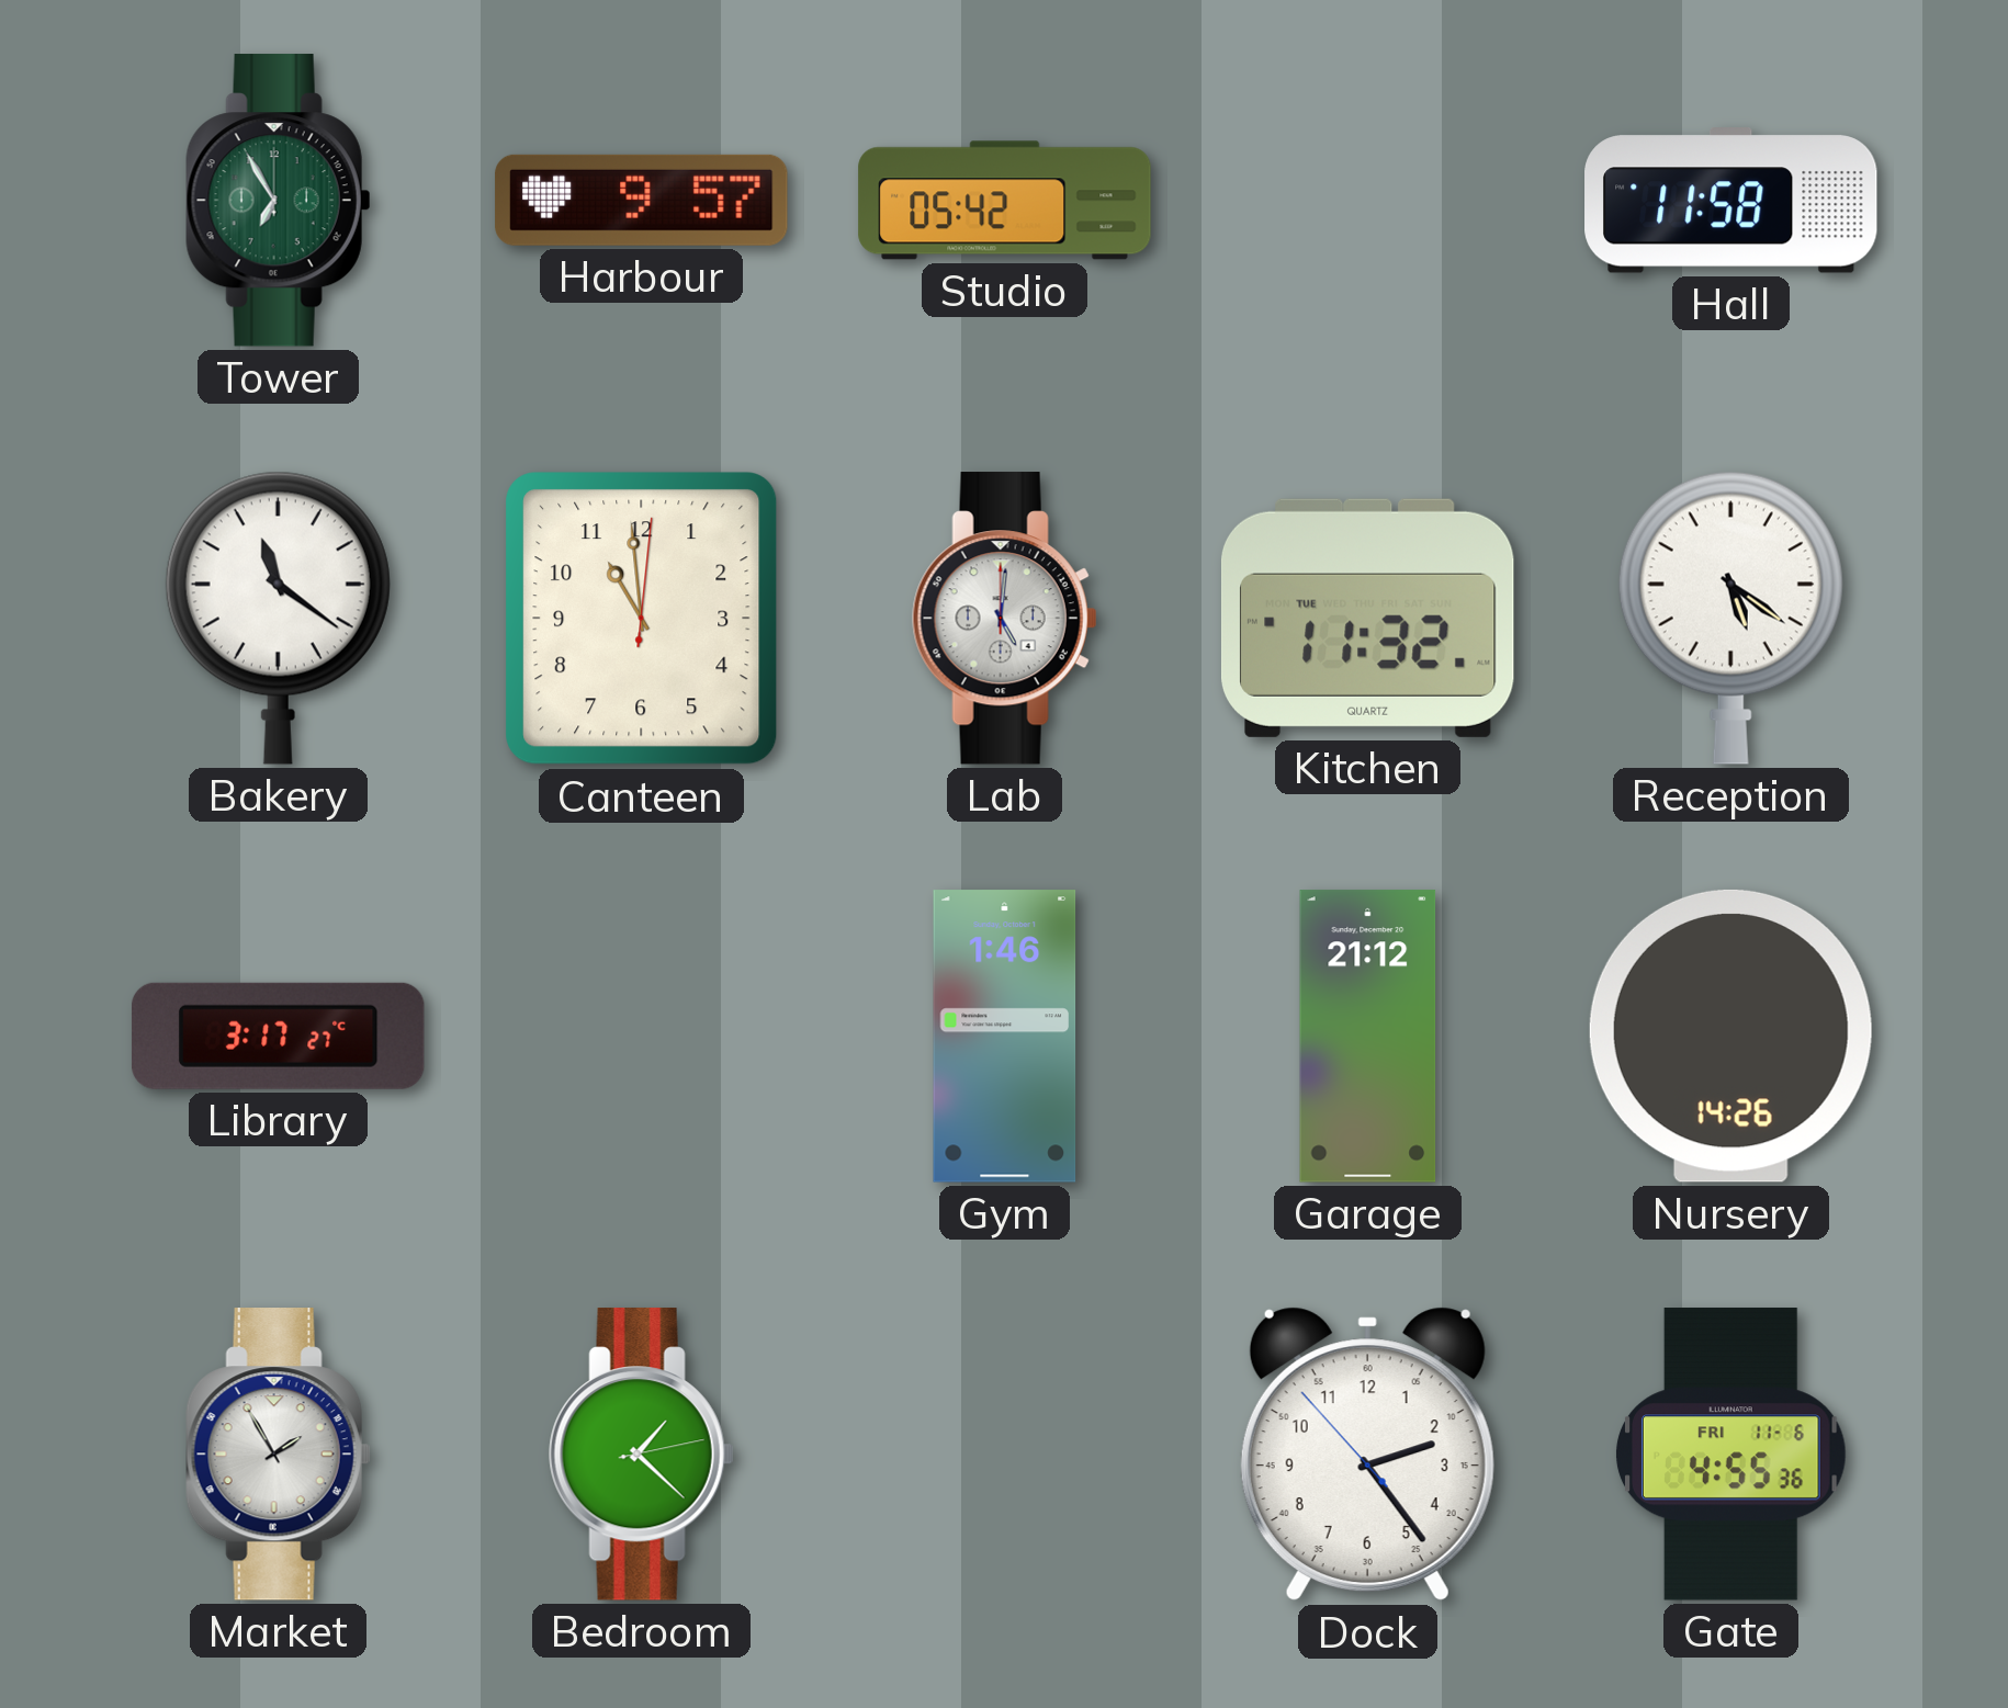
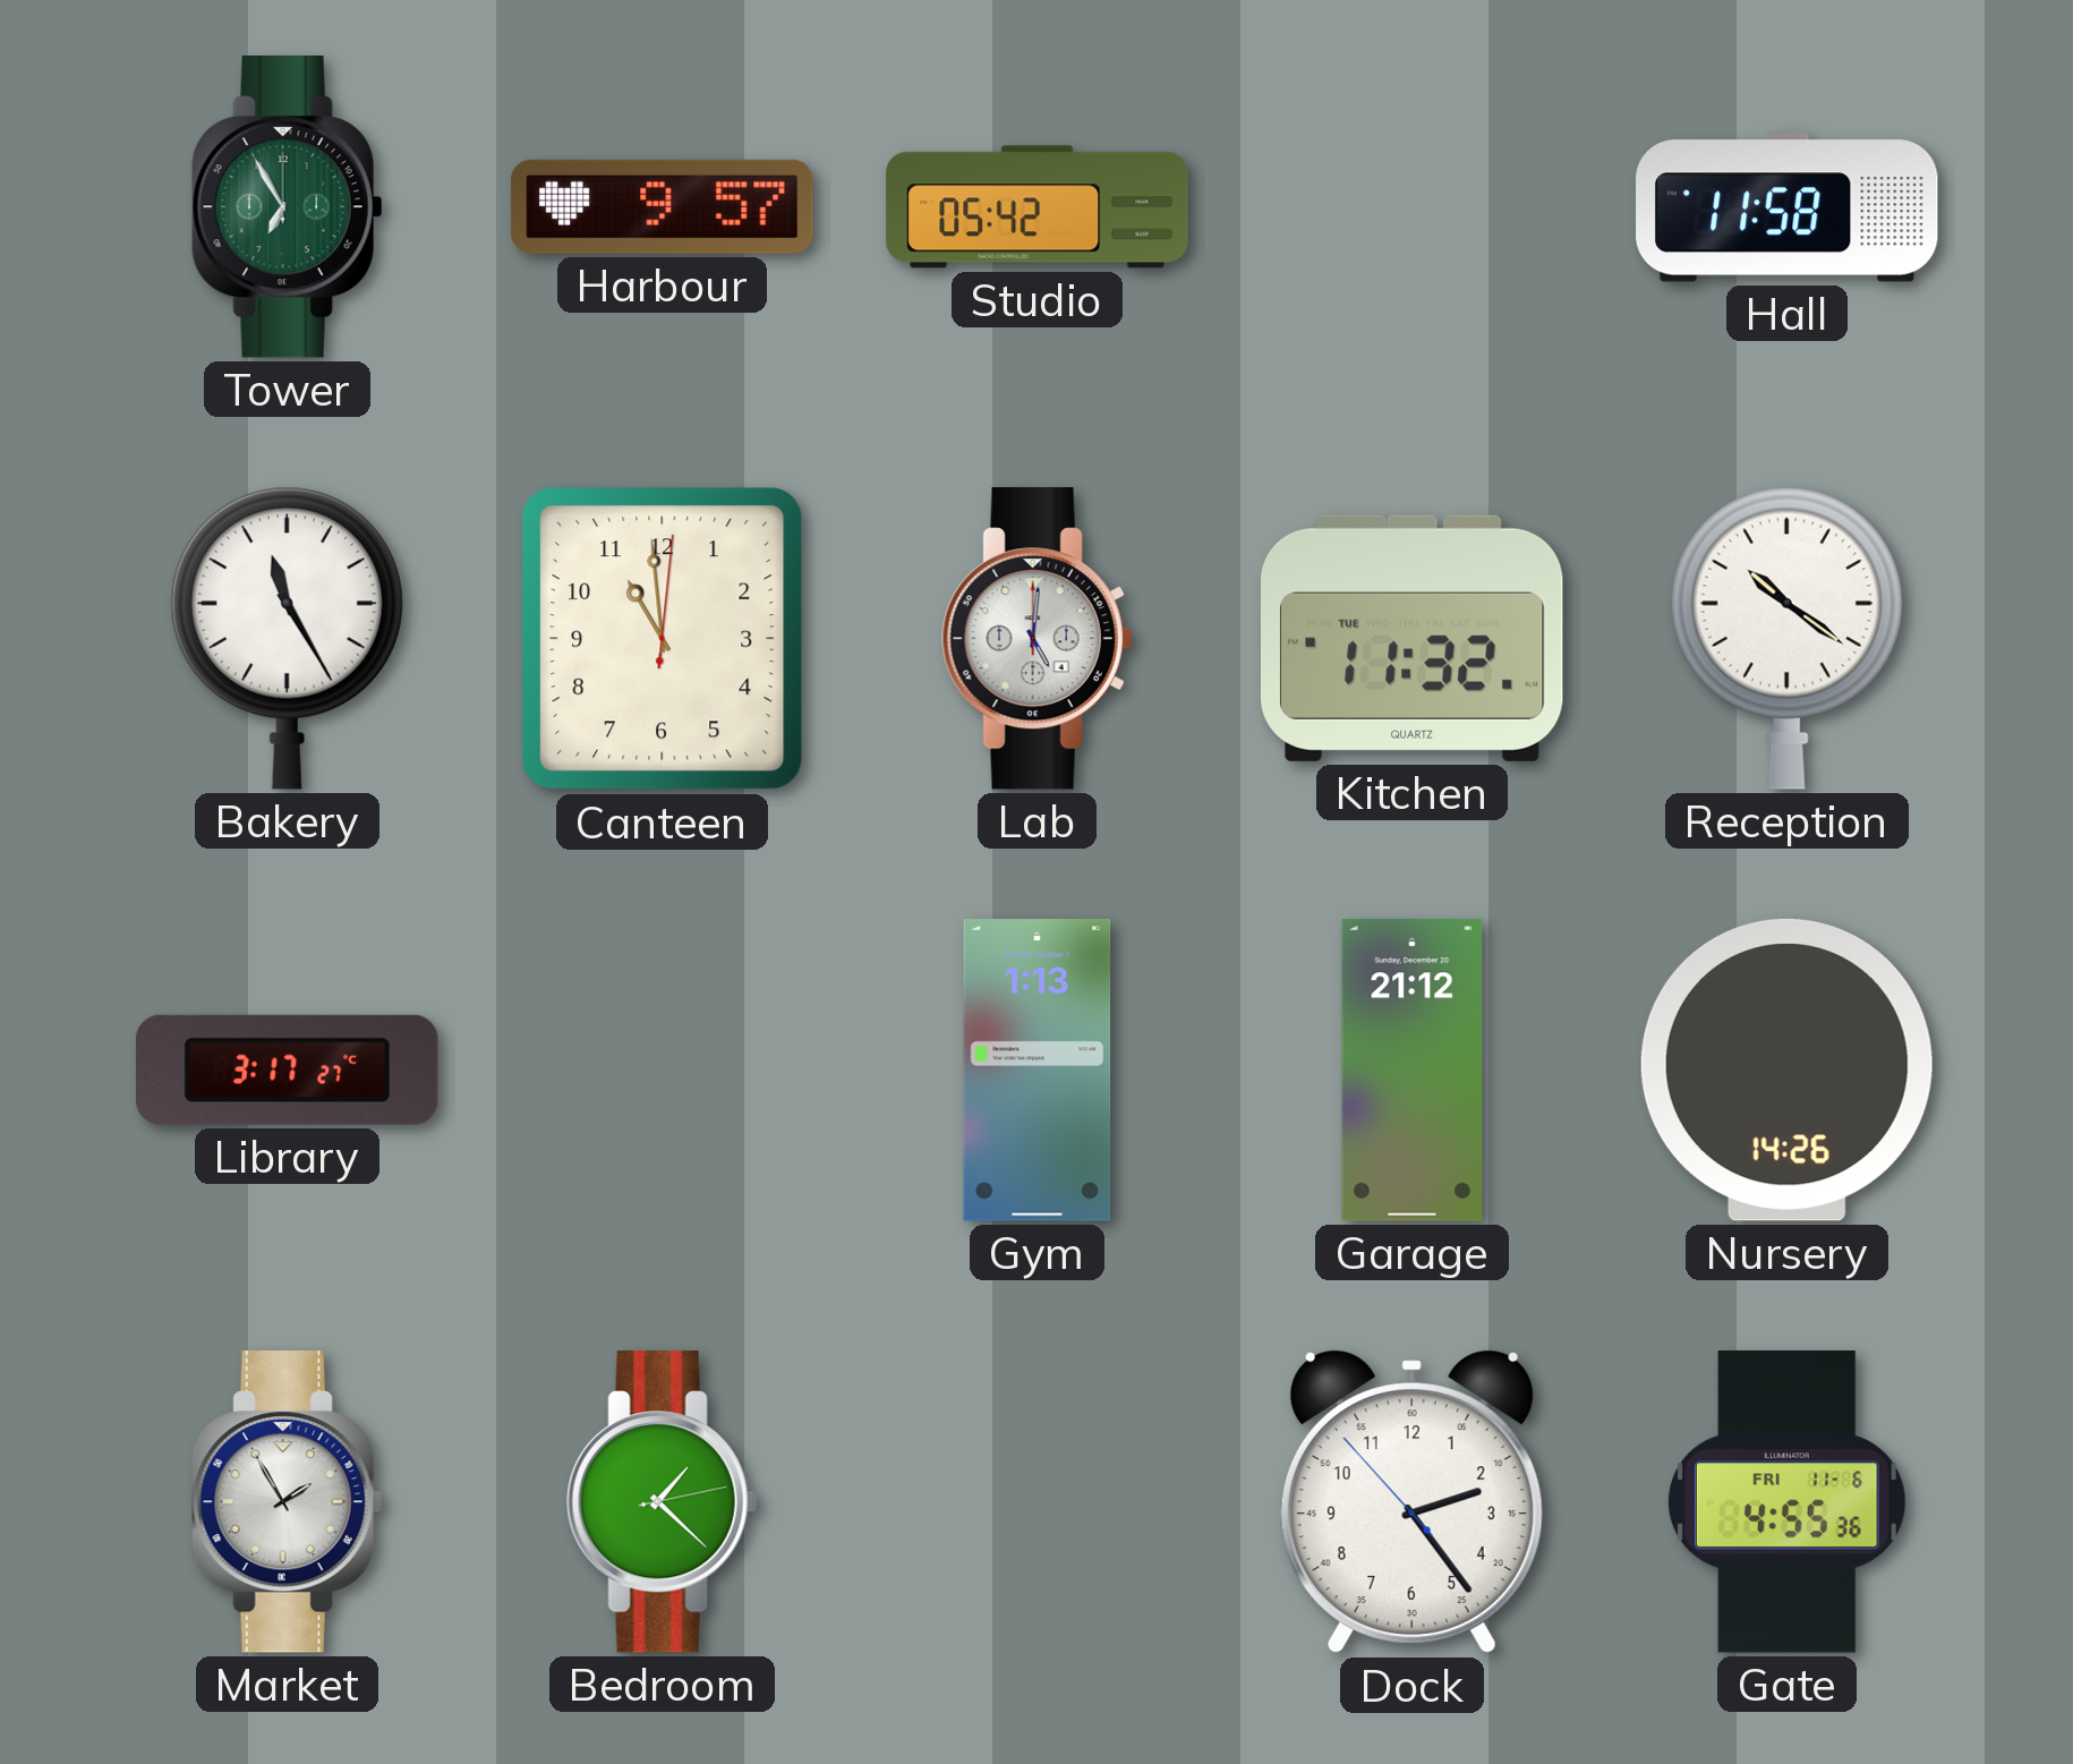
Bakery: 11:21 -> 11:25 (287, 638)
Reception: 5:21 -> 10:21 (1786, 638)
Gym: 1:46 -> 1:13 (1038, 1071)
